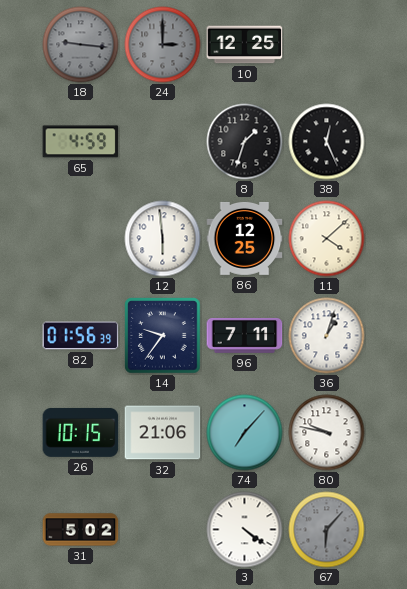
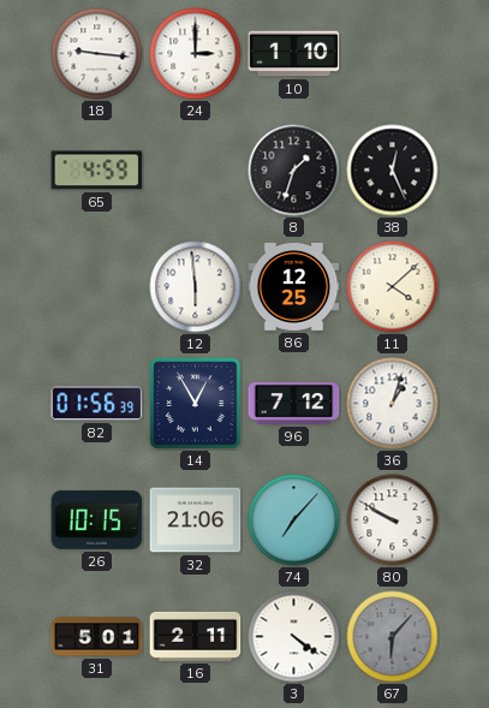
18 dial: grey -> white (97, 54)
24 dial: grey -> white (196, 54)
10: 12:25 -> 1:10 (294, 54)
14: 9:36 -> 12:55 (196, 404)
96: 7:11 -> 7:12 (294, 403)
80: 9:47 -> 9:50 (393, 520)
31: 5:02 -> 5:01 (97, 637)
16: none -> 2:11 (196, 636)
